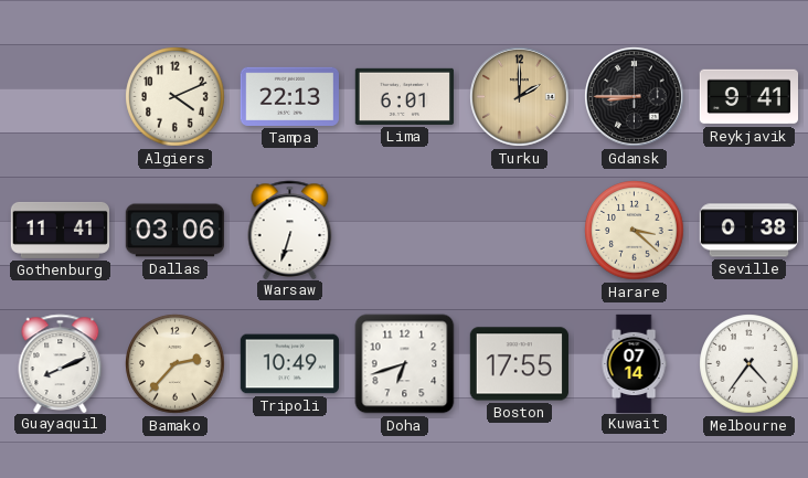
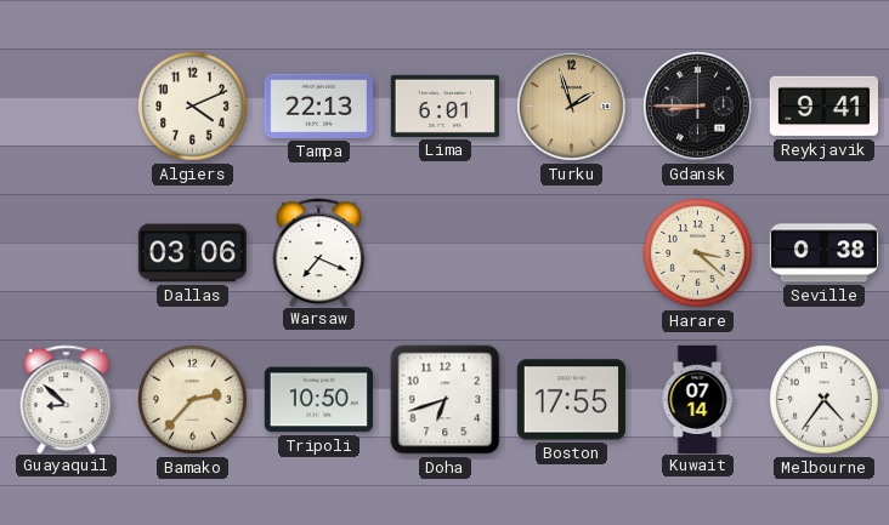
Turku: 2:00 -> 1:57 (572, 107)
Gothenburg: 11:41 -> none (60, 230)
Warsaw: 6:33 -> 7:19 (319, 252)
Guayaquil: 8:11 -> 8:52 (67, 399)
Tripoli: 10:49 -> 10:50 (318, 400)
